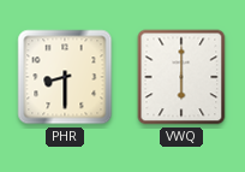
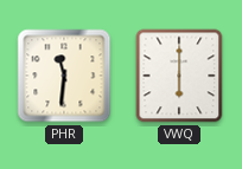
PHR: 8:30 -> 11:31 (64, 76)
